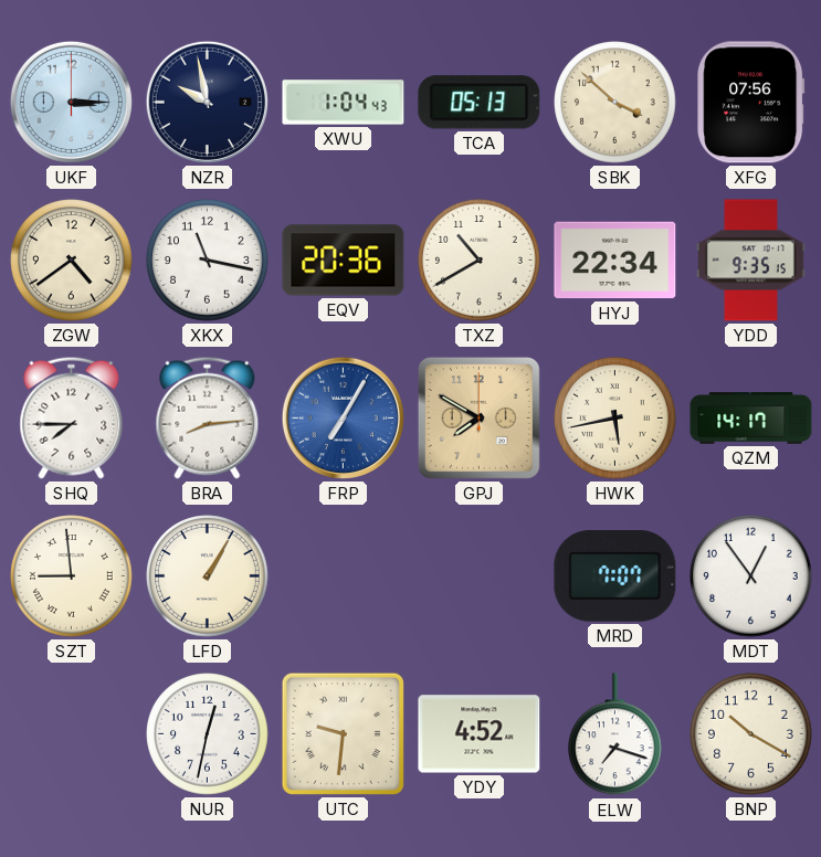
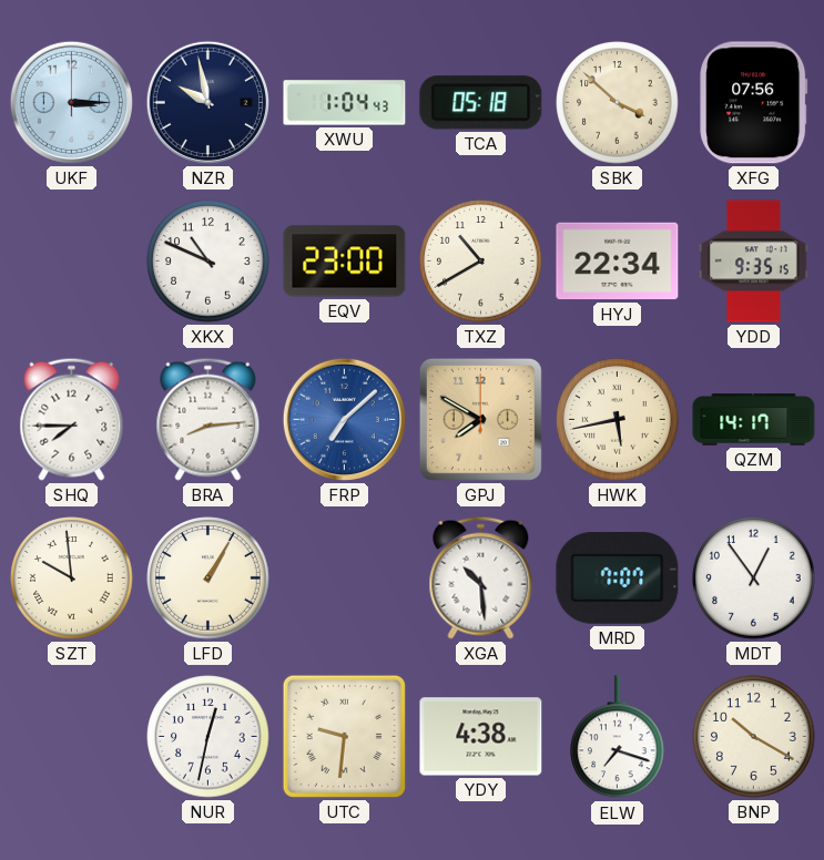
TCA: 05:13 -> 05:18 (481, 103)
ZGW: 4:39 -> none (72, 261)
XKX: 11:17 -> 10:49 (208, 262)
EQV: 20:36 -> 23:00 (345, 262)
FRP: 7:05 -> 7:08 (344, 419)
SZT: 8:59 -> 9:59 (72, 579)
XGA: none -> 10:29 (481, 577)
YDY: 4:52 -> 4:38 (481, 737)
